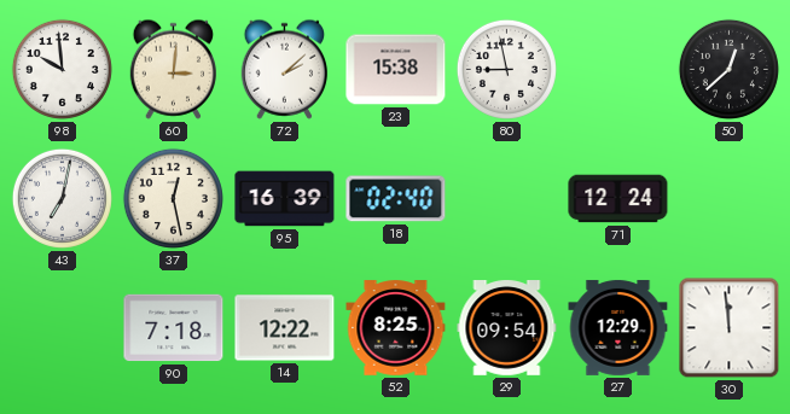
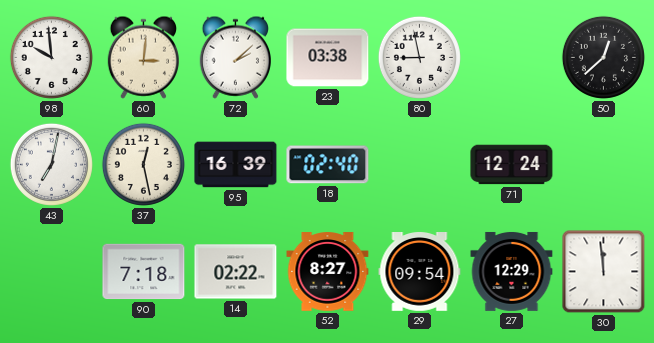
23: 15:38 -> 03:38 (328, 58)
14: 12:22 -> 02:22 (236, 272)
52: 8:25 -> 8:27 (328, 272)
